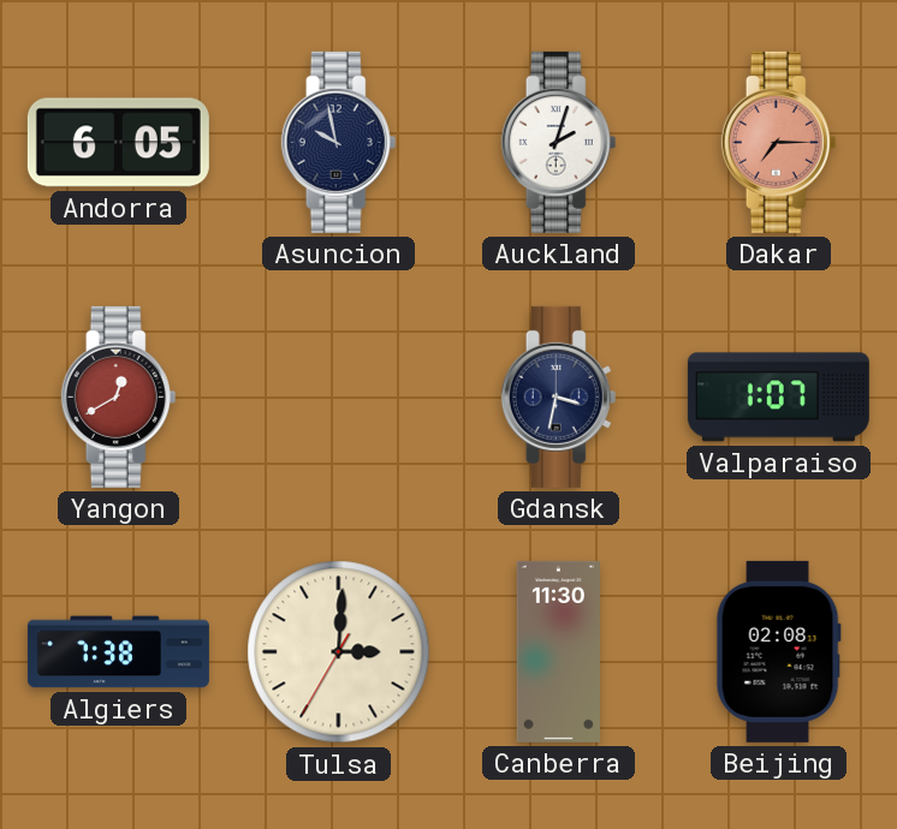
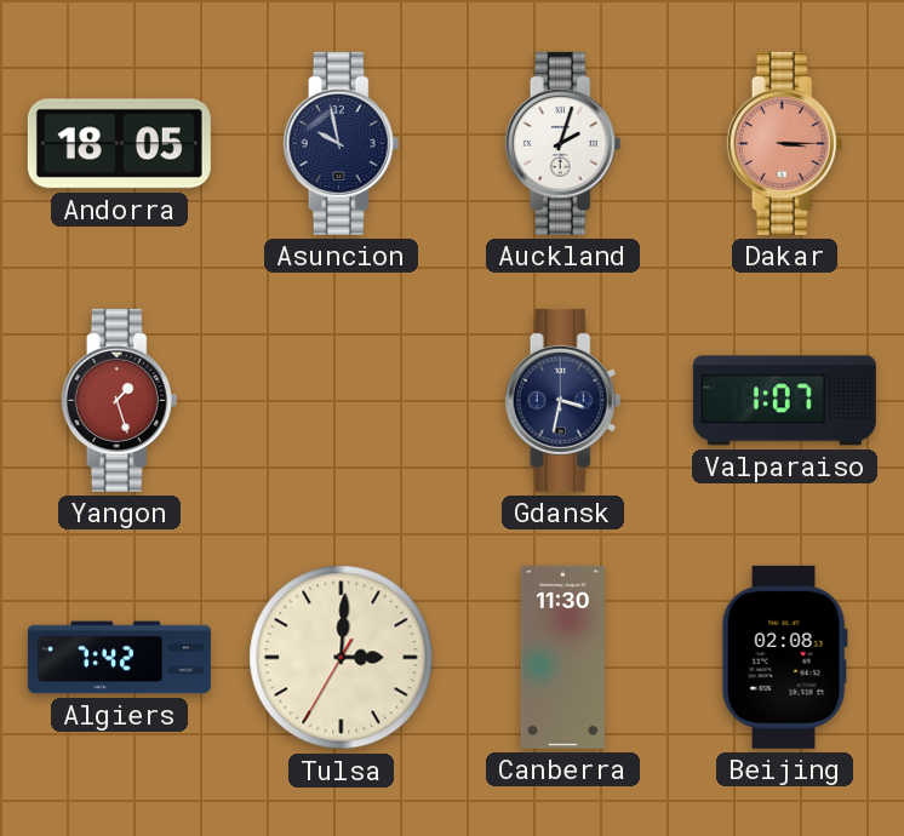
Andorra: 6:05 -> 18:05 (119, 144)
Dakar: 7:15 -> 3:15 (785, 143)
Yangon: 12:40 -> 1:27 (120, 400)
Algiers: 7:38 -> 7:42 (119, 658)
